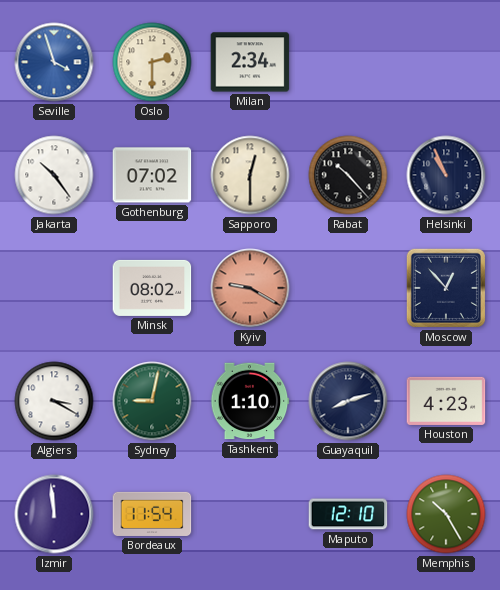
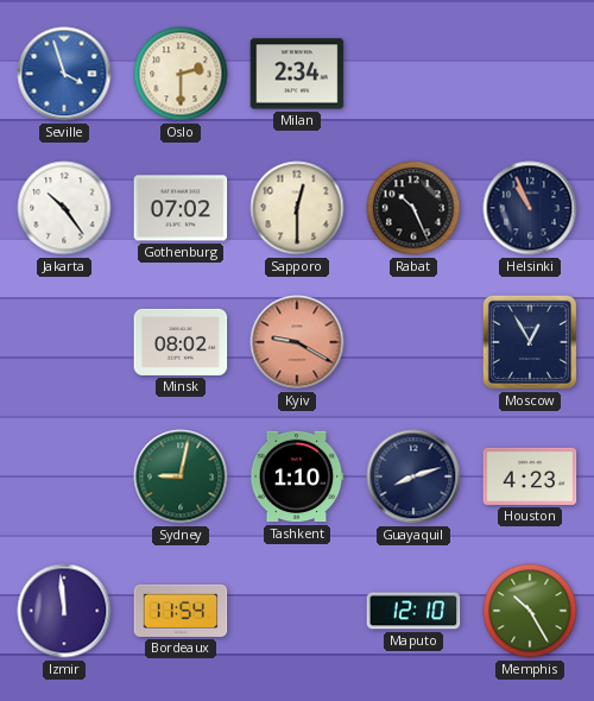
Rabat: 10:23 -> 10:26 (413, 208)
Moscow: 12:53 -> 12:55 (530, 342)
Algiers: 3:20 -> none (54, 401)
